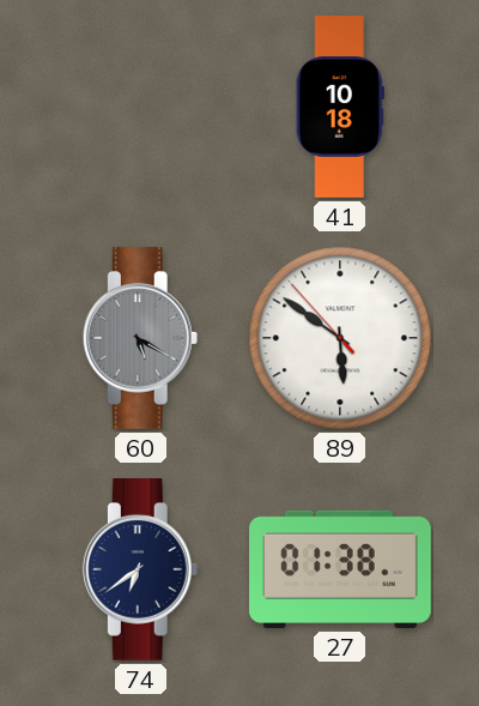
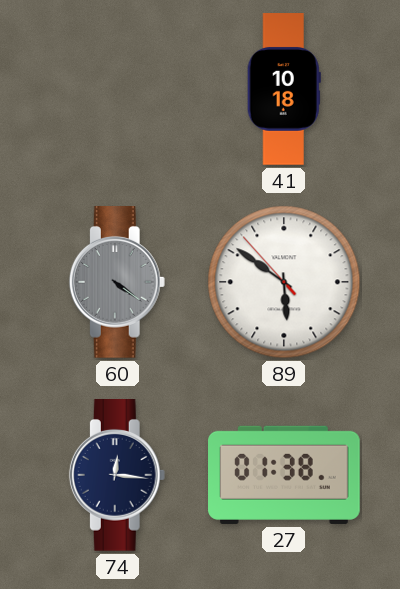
60: 5:20 -> 4:21 (117, 283)
74: 6:39 -> 12:16 (117, 476)
